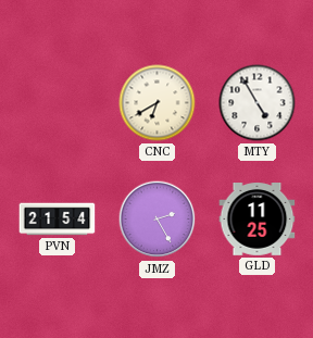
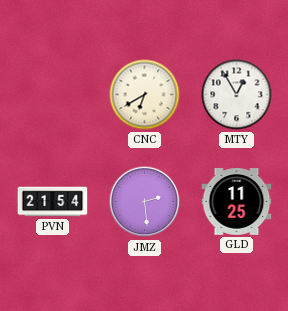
MTY: 4:55 -> 12:55 (237, 95)
JMZ: 2:25 -> 2:29 (145, 202)
